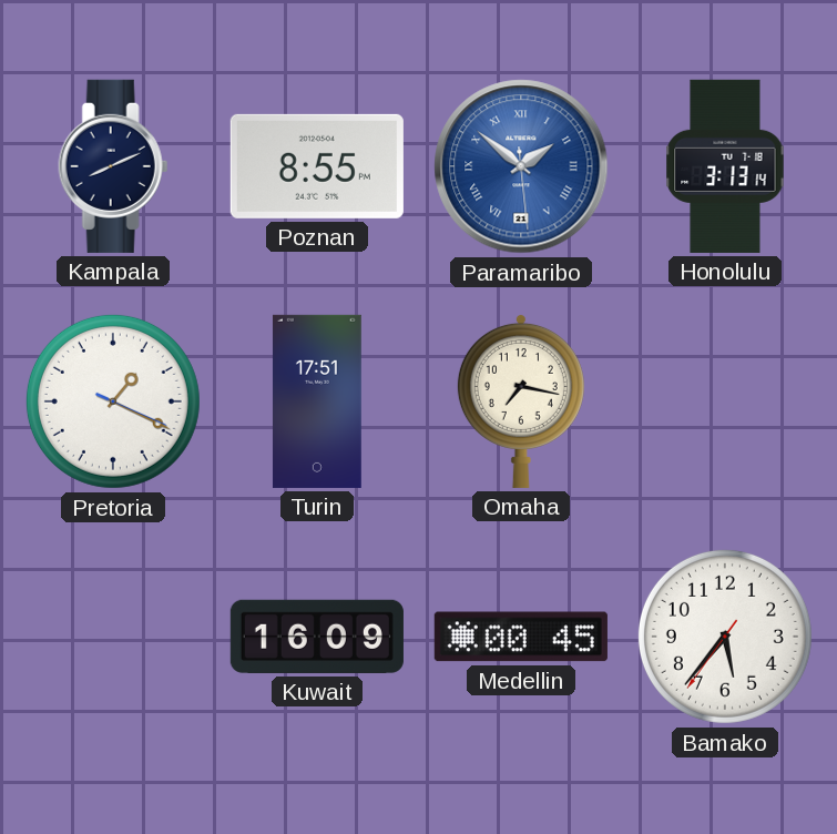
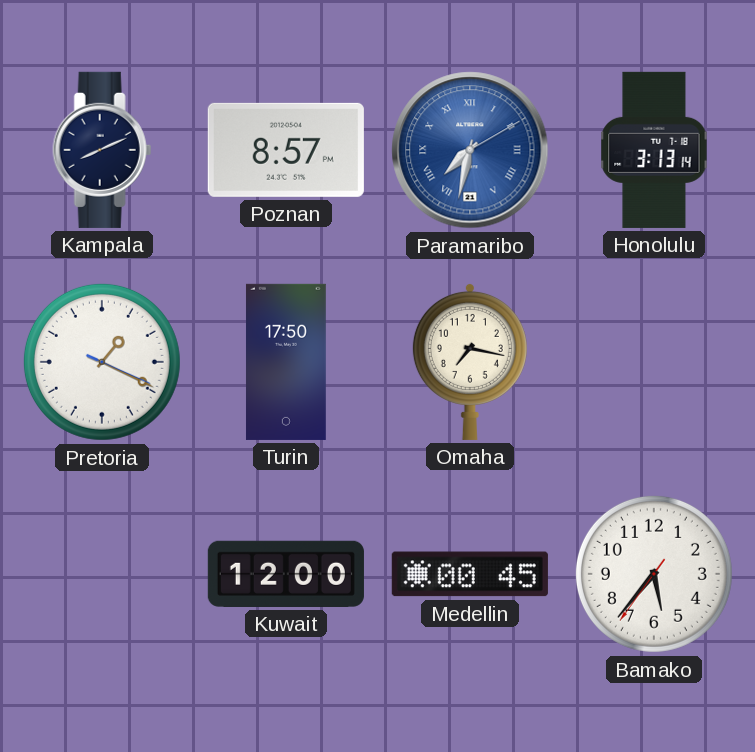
Poznan: 8:55 -> 8:57 (286, 150)
Paramaribo: 1:51 -> 7:32 (470, 150)
Turin: 17:51 -> 17:50 (286, 362)
Kuwait: 16:09 -> 12:00 (286, 574)
